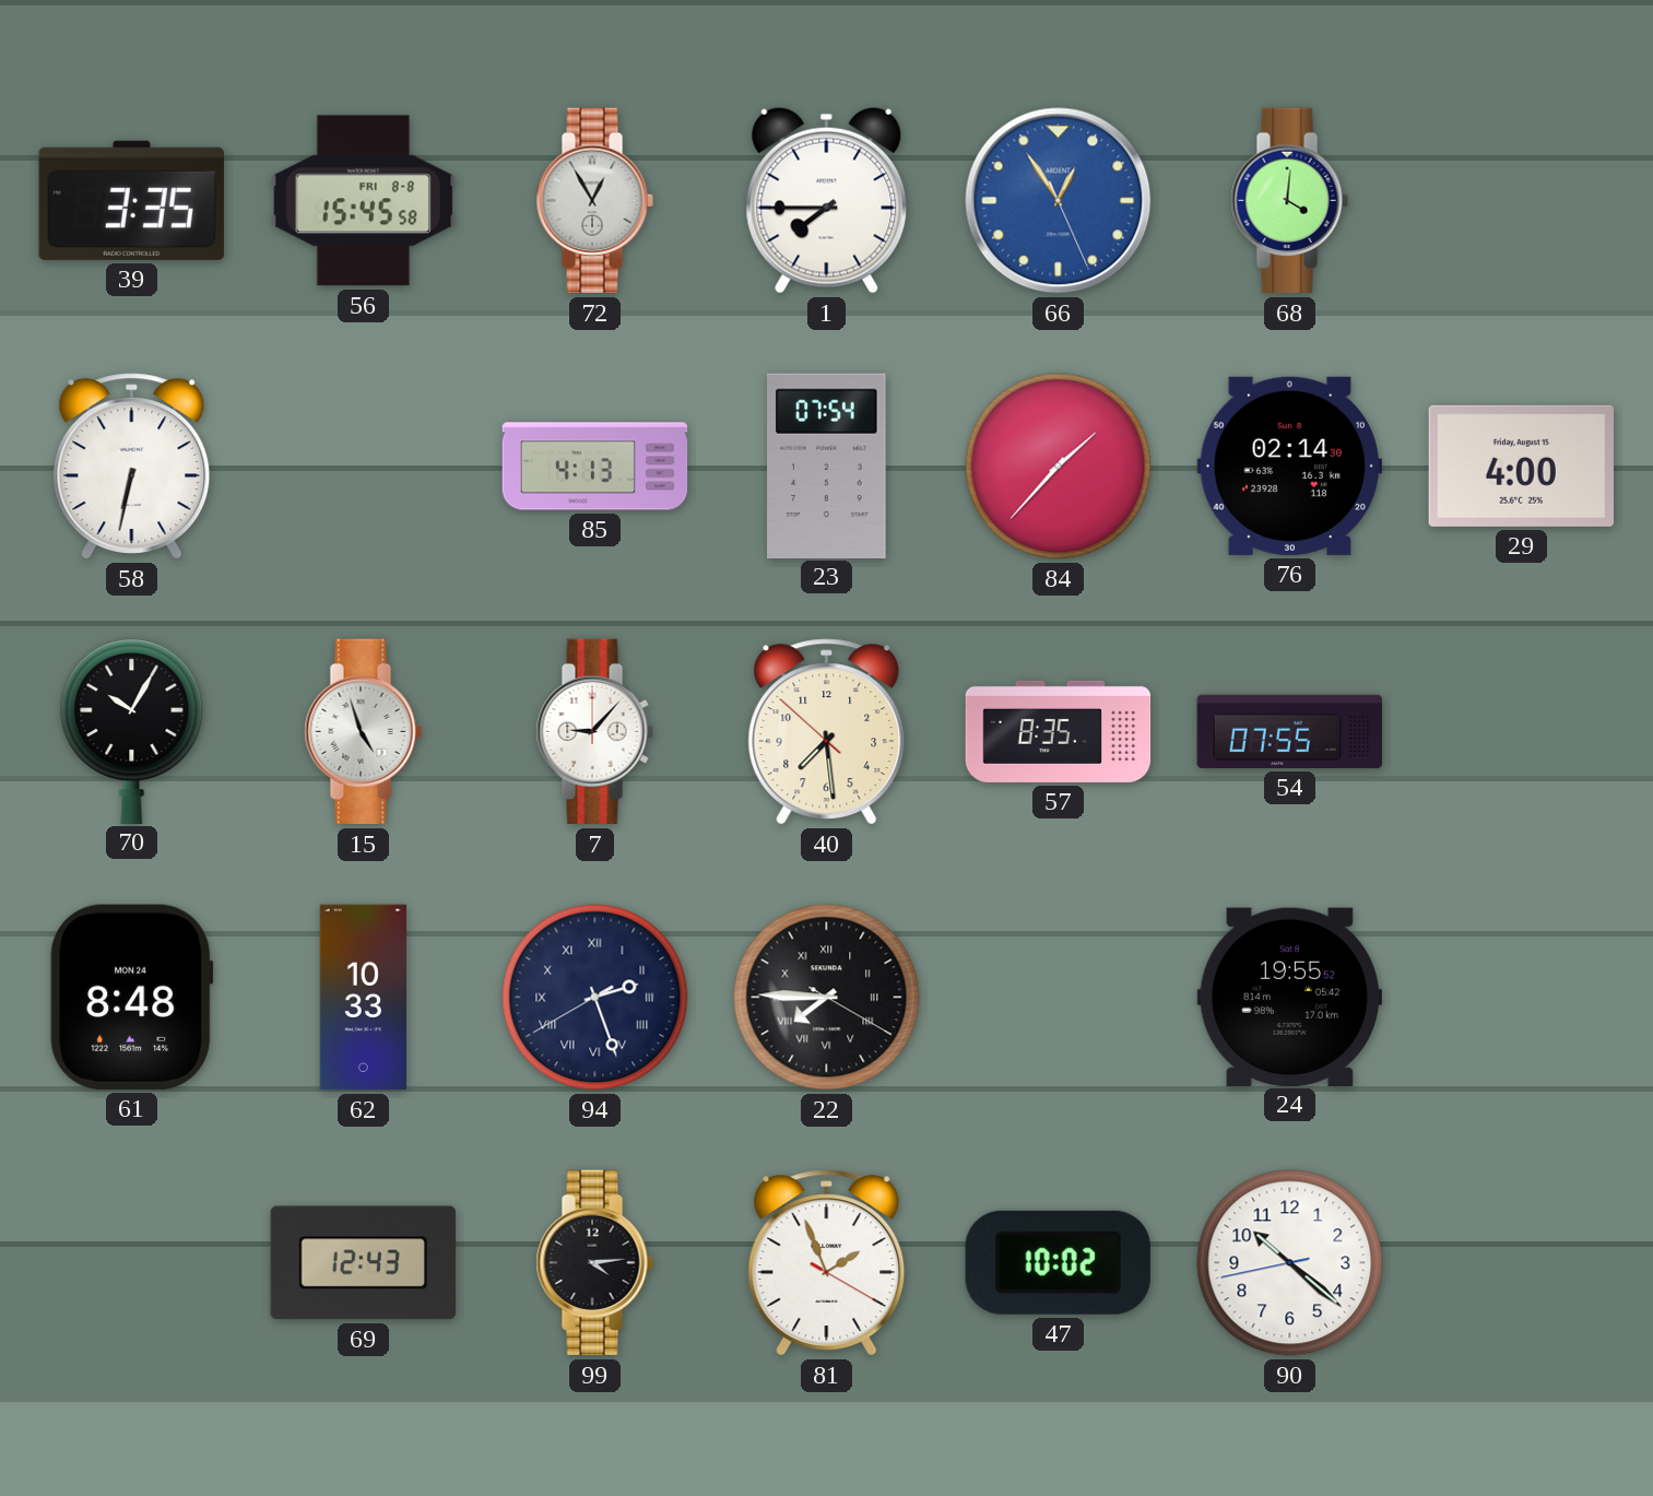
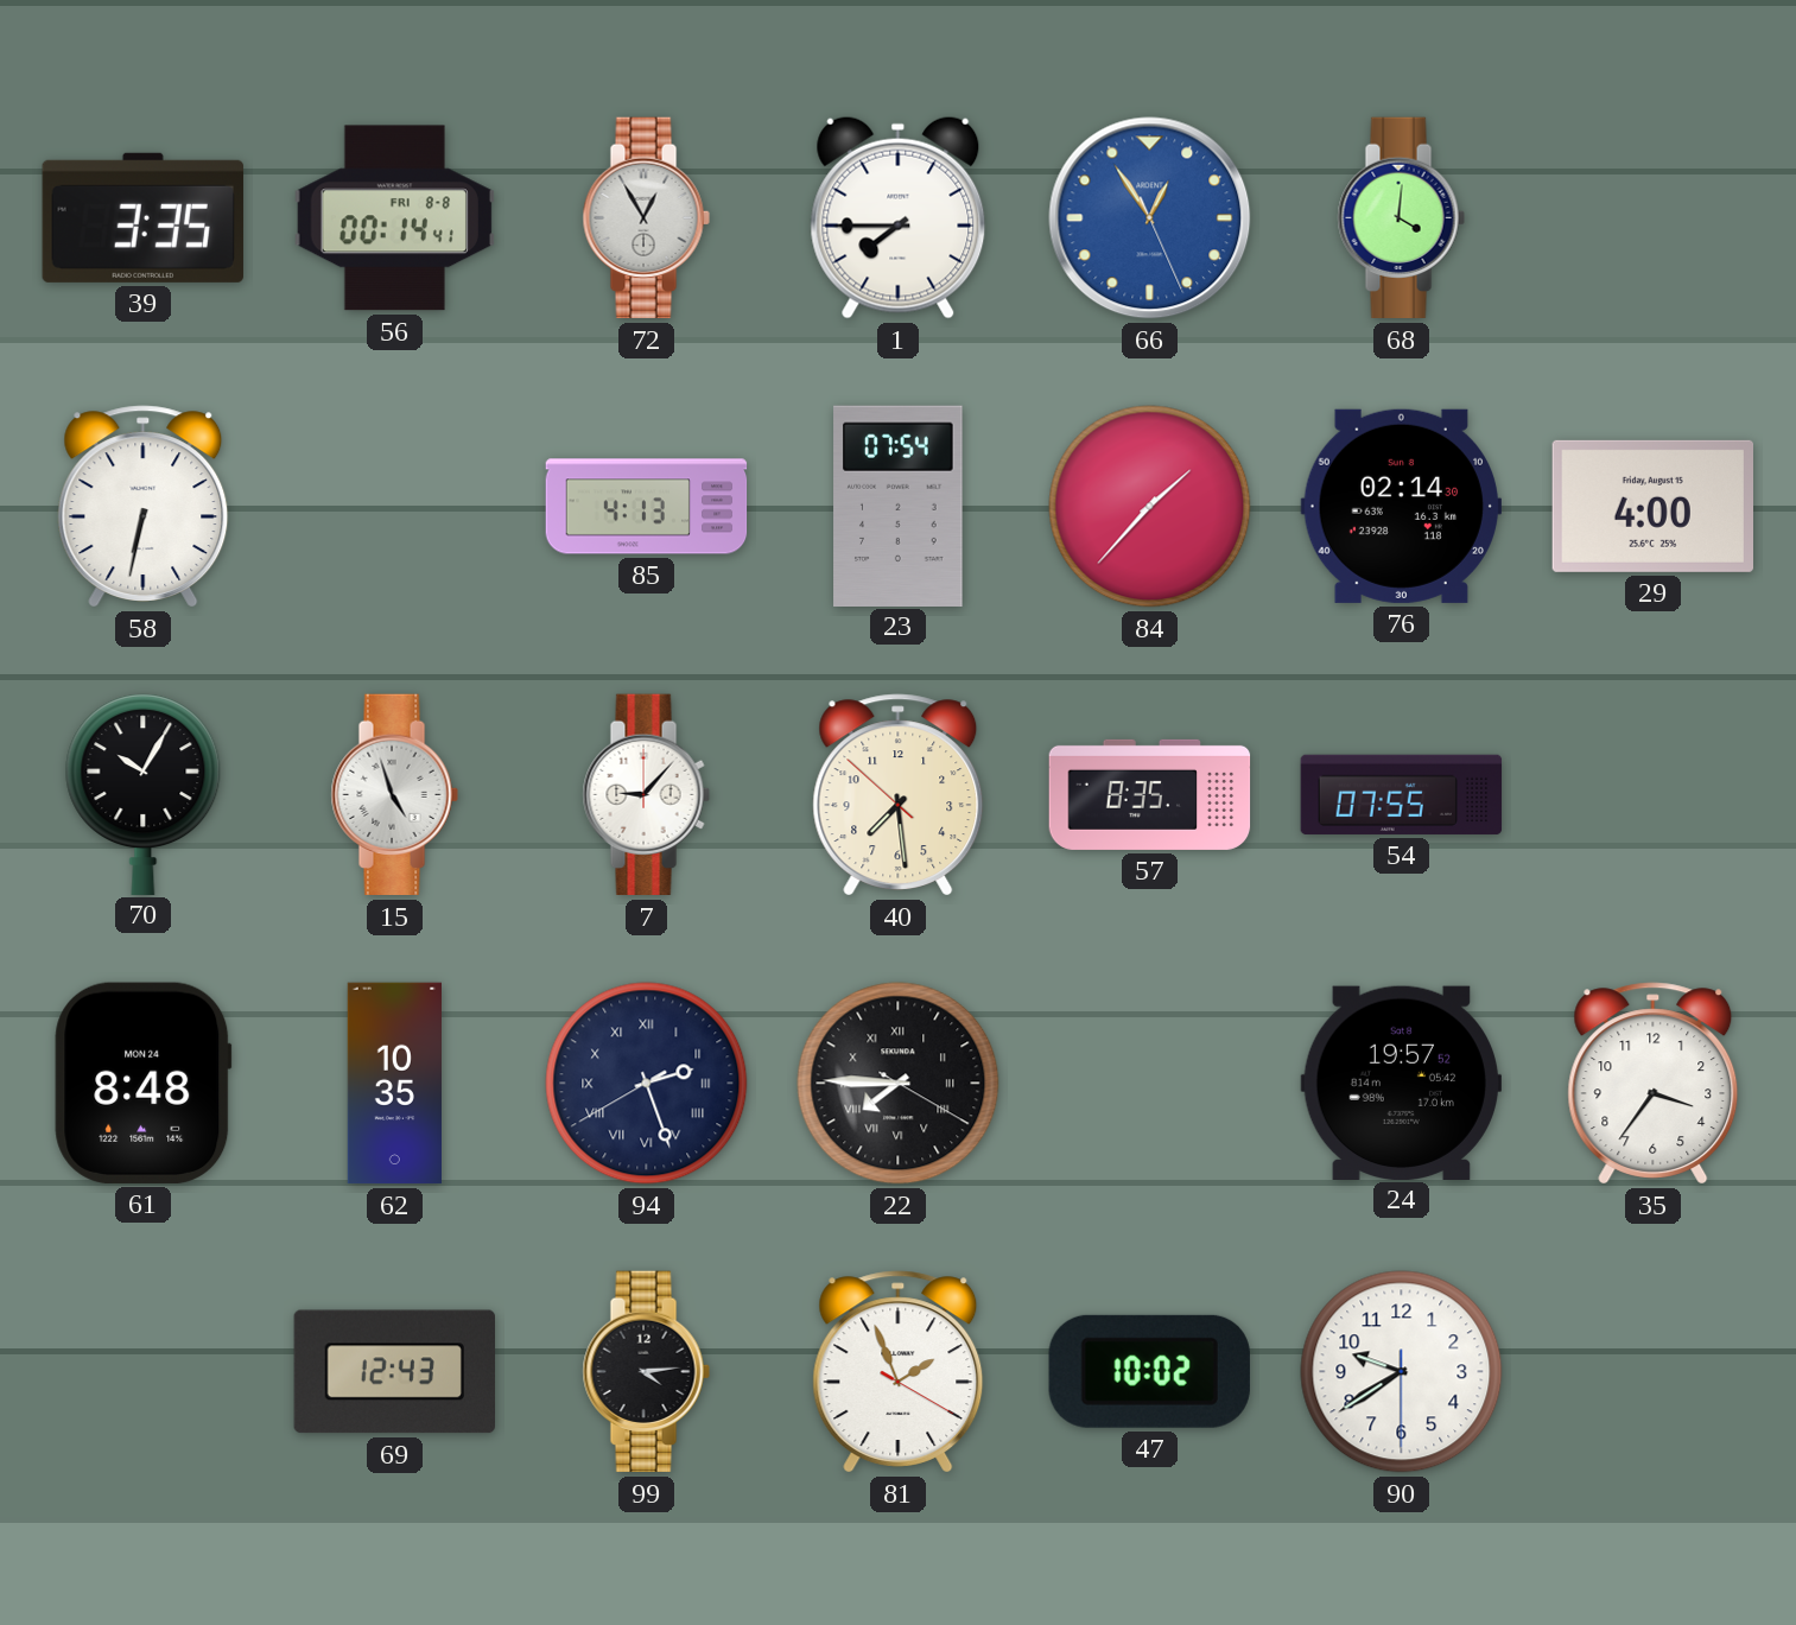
56: 15:45 -> 00:14 (394, 218)
62: 10:33 -> 10:35 (394, 1084)
24: 19:55 -> 19:57 (1401, 1083)
35: none -> 3:36 (1654, 1084)
90: 10:21 -> 9:39 (1402, 1372)
